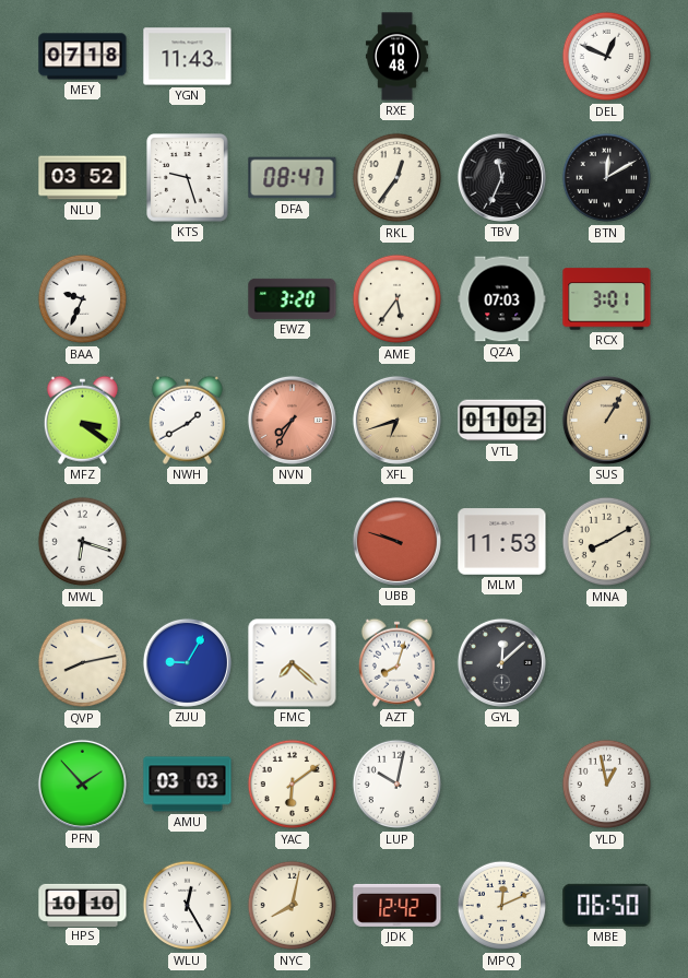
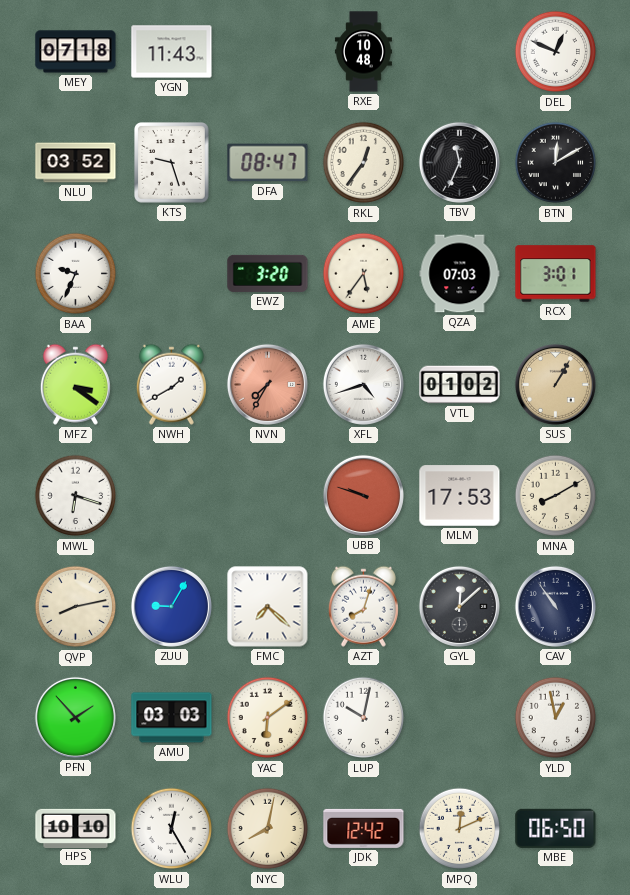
XFL: 6:42 -> 4:42 (363, 384)
XFL dial: champagne -> white (363, 384)
MLM: 11:53 -> 17:53 (460, 496)
CAV: none -> 10:54 (555, 606)
